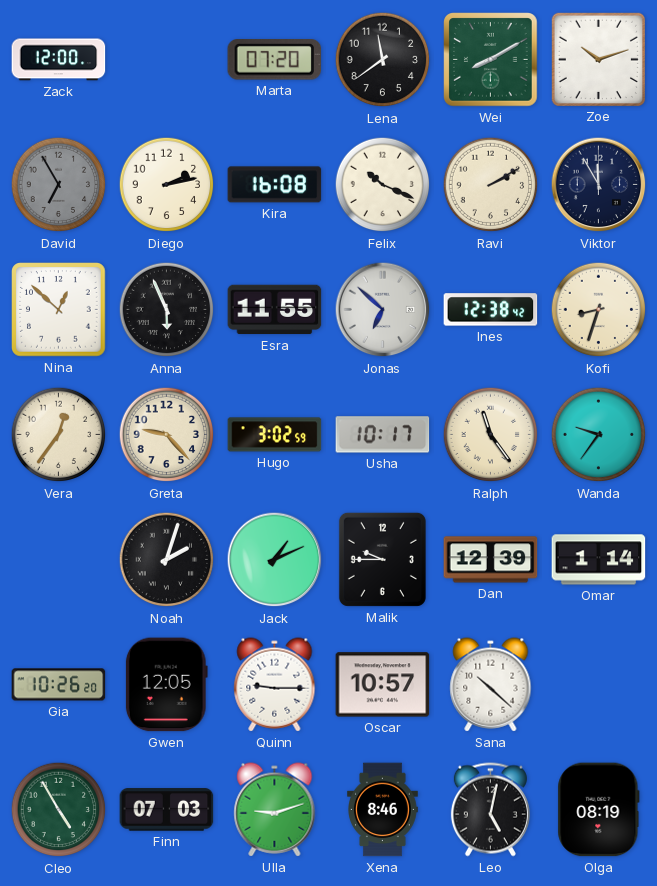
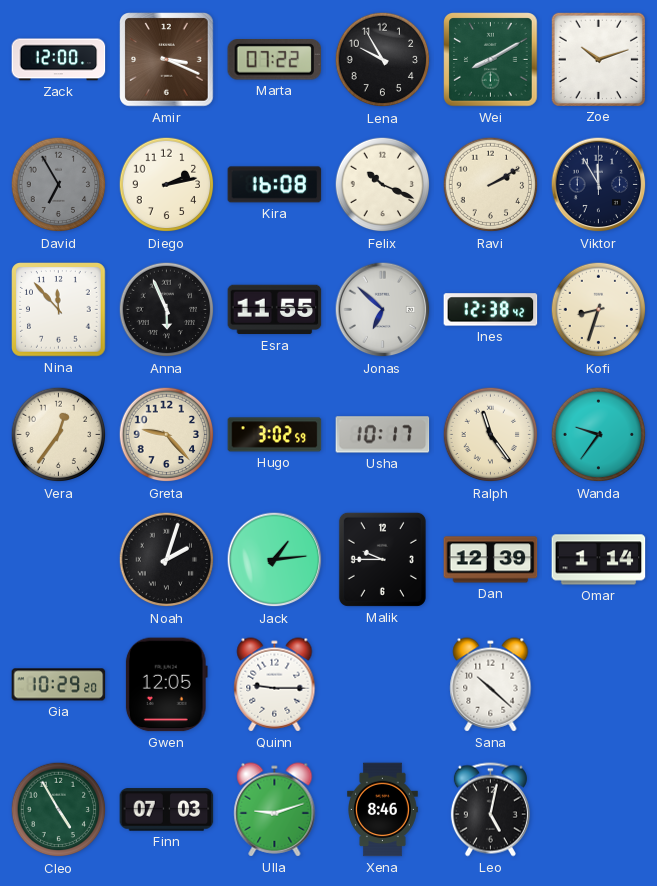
Amir: none -> 3:19 (167, 60)
Marta: 07:20 -> 07:22 (275, 60)
Lena: 11:39 -> 9:55 (383, 60)
Nina: 12:52 -> 11:53 (59, 310)
Jack: 1:11 -> 1:14 (275, 560)
Gia: 10:26 -> 10:29 (59, 685)
Oscar: 10:57 -> none (383, 685)
Olga: 08:19 -> none (599, 810)
